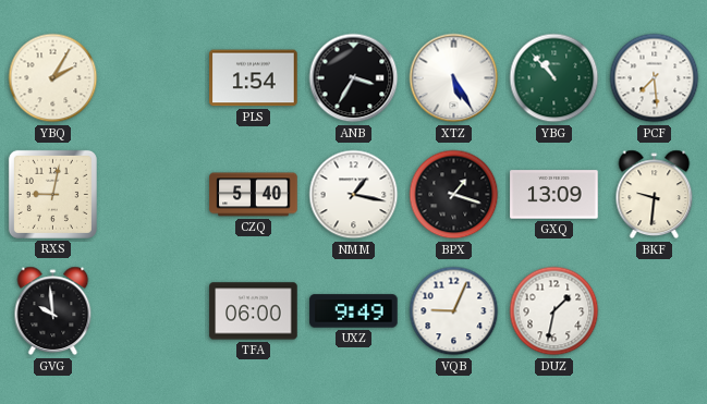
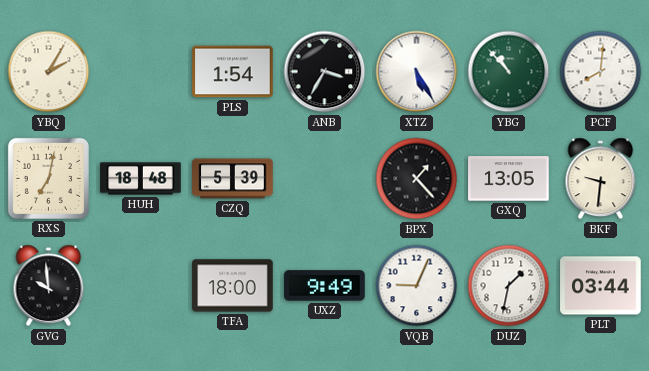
PCF: 7:29 -> 8:01 (601, 72)
RXS: 9:02 -> 7:02 (48, 178)
HUH: none -> 18:48 (141, 179)
CZQ: 5:40 -> 5:39 (233, 179)
NMM: 1:17 -> none (354, 195)
BPX: 1:18 -> 1:23 (417, 179)
GXQ: 13:09 -> 13:05 (509, 179)
TFA: 06:00 -> 18:00 (233, 286)
PLT: none -> 03:44 (601, 286)
